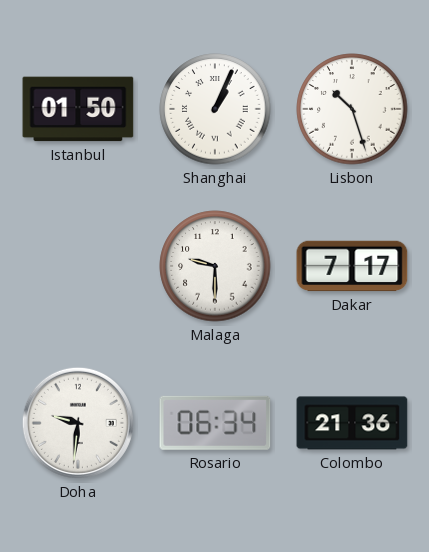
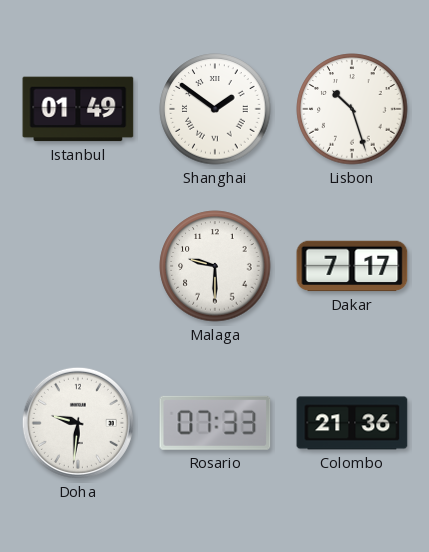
Istanbul: 01:50 -> 01:49 (78, 109)
Shanghai: 1:04 -> 1:51 (215, 109)
Rosario: 06:34 -> 07:33 (215, 423)
